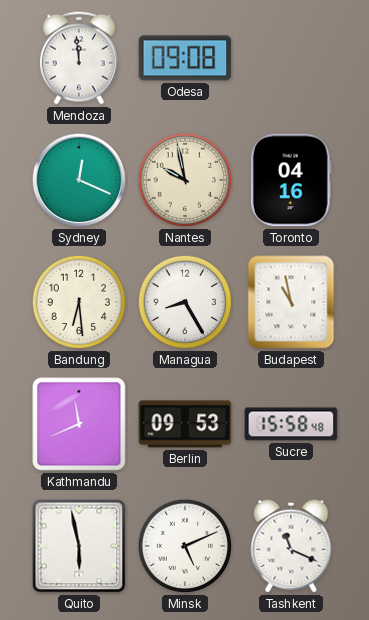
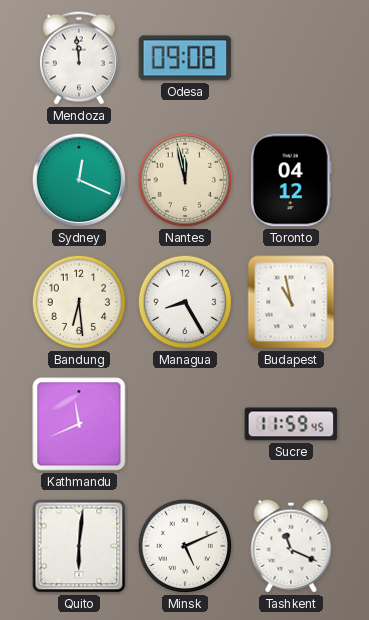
Nantes: 9:58 -> 11:58 (185, 180)
Toronto: 04:16 -> 04:12 (291, 180)
Berlin: 09:53 -> none (185, 424)
Sucre: 15:58 -> 11:59 (291, 424)
Quito: 5:58 -> 6:01 (79, 546)
